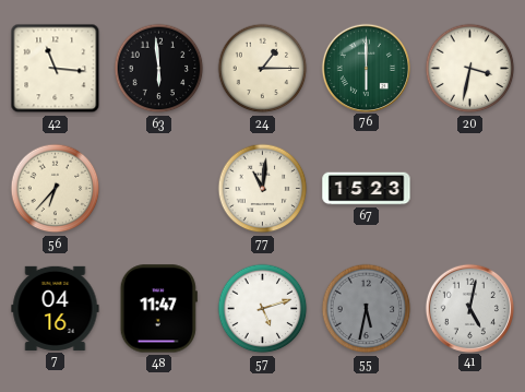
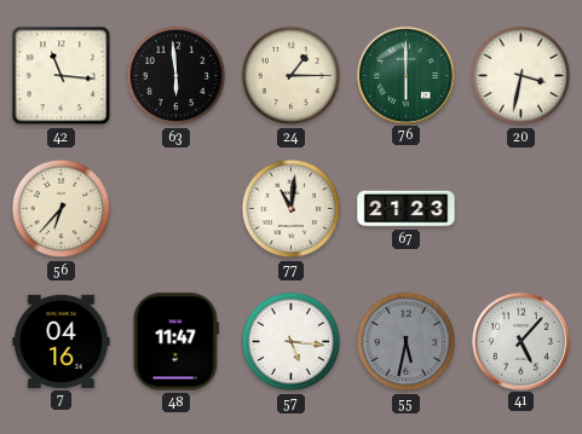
67: 15:23 -> 21:23 (407, 209)
57: 5:12 -> 5:16 (292, 342)
41: 5:02 -> 5:07 (520, 341)
